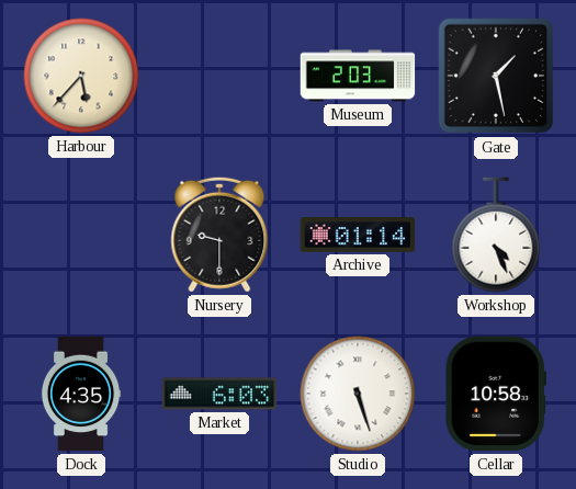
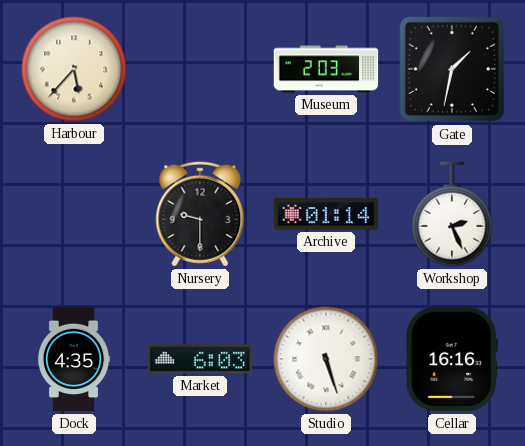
Gate: 1:28 -> 1:32 (452, 69)
Workshop: 4:26 -> 2:26 (452, 214)
Cellar: 10:58 -> 16:16 (451, 359)
